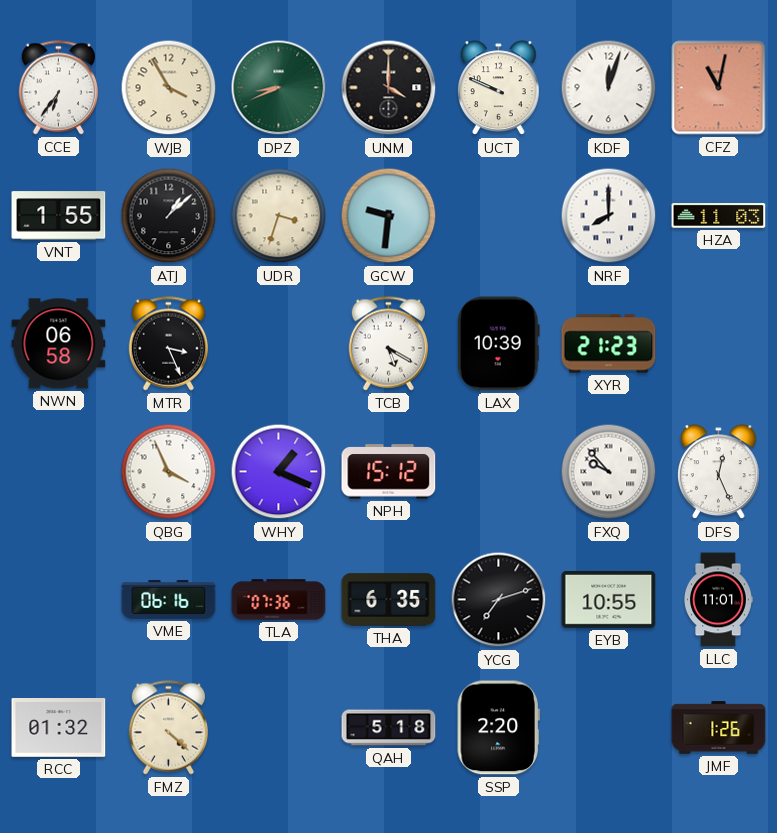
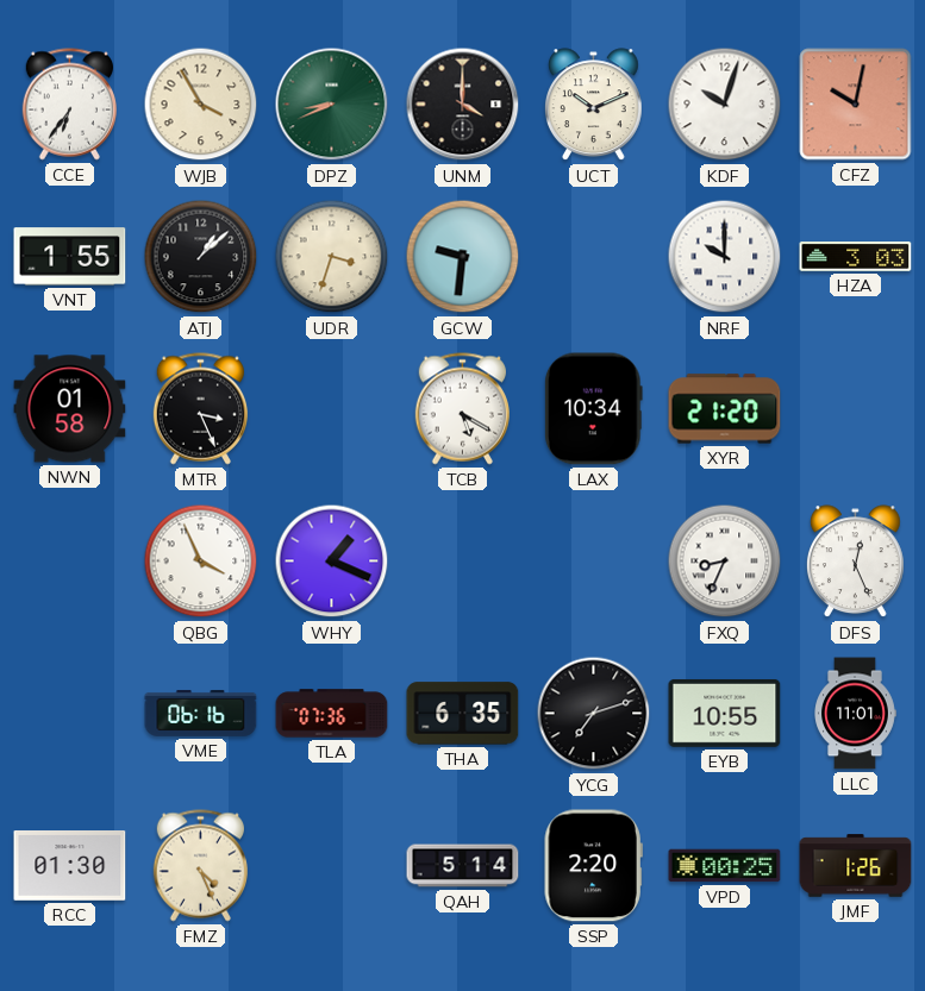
UCT: 9:49 -> 10:11 (594, 105)
KDF: 12:03 -> 10:03 (725, 105)
CFZ: 11:02 -> 10:02 (856, 105)
NRF: 8:00 -> 10:00 (725, 257)
HZA: 11:03 -> 3:03 (856, 257)
NWN: 06:58 -> 01:58 (70, 409)
LAX: 10:39 -> 10:34 (593, 409)
XYR: 21:23 -> 21:20 (725, 409)
NPH: 15:12 -> none (389, 472)
FXQ: 9:53 -> 8:34 (725, 562)
RCC: 01:32 -> 01:30 (70, 866)
FMZ: 4:22 -> 4:26 (200, 866)
QAH: 5:18 -> 5:14 (463, 866)
VPD: none -> 00:25 (725, 866)
